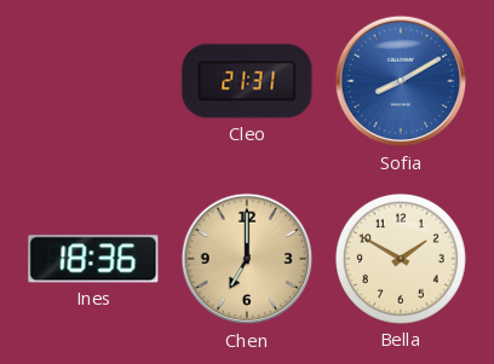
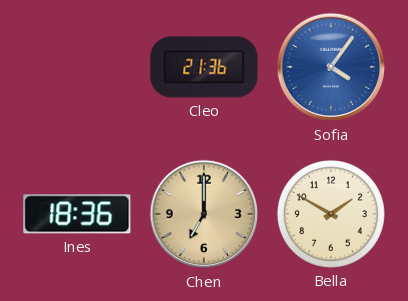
Cleo: 21:31 -> 21:36 (204, 67)
Sofia: 8:10 -> 4:06 (331, 67)
